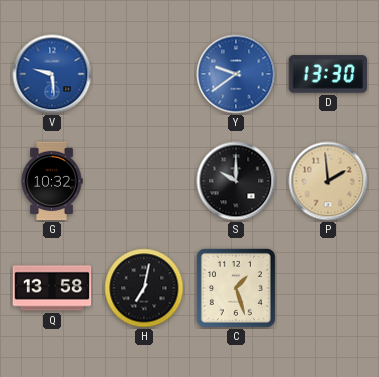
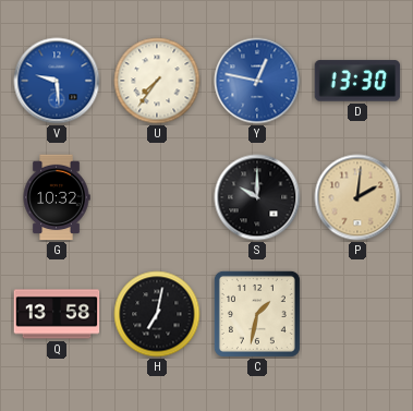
U: none -> 7:36 (157, 81)
Y: 9:39 -> 12:47 (257, 81)
P: 1:59 -> 2:01 (357, 197)
C: 1:27 -> 1:32 (257, 314)
